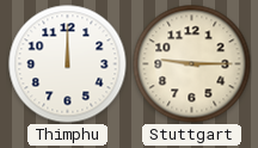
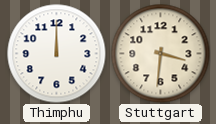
Stuttgart: 9:15 -> 3:31 (161, 54)
